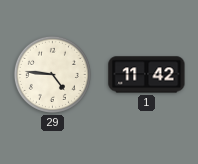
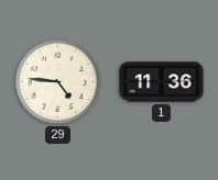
1: 11:42 -> 11:36 (162, 82)
